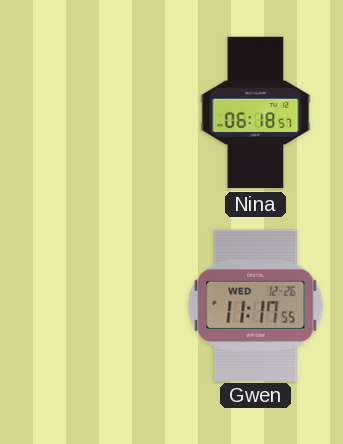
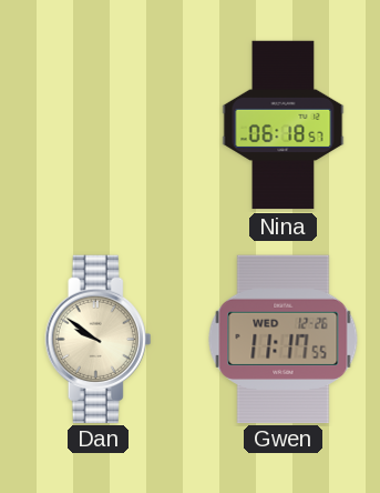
Dan: none -> 9:51 (99, 339)
